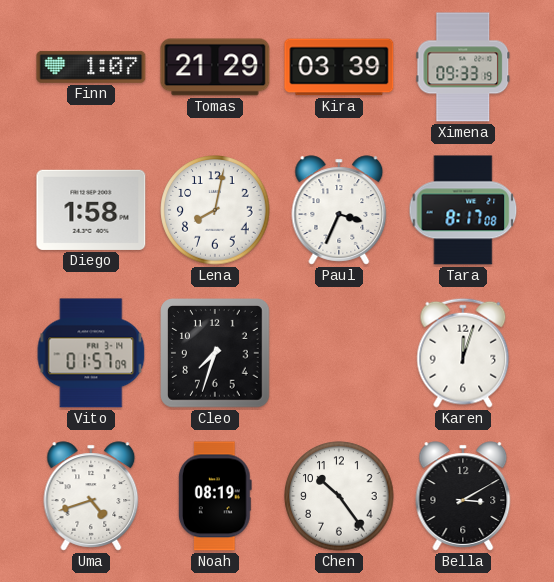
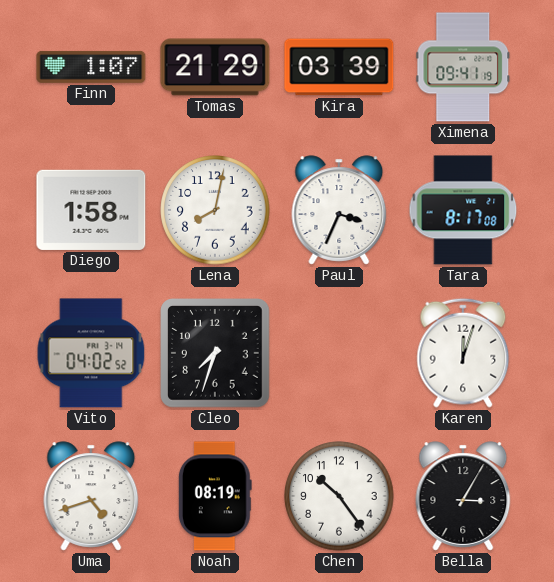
Ximena: 09:33 -> 09:41 (463, 67)
Vito: 01:57 -> 04:02 (91, 353)
Bella: 3:10 -> 3:05 (463, 496)
